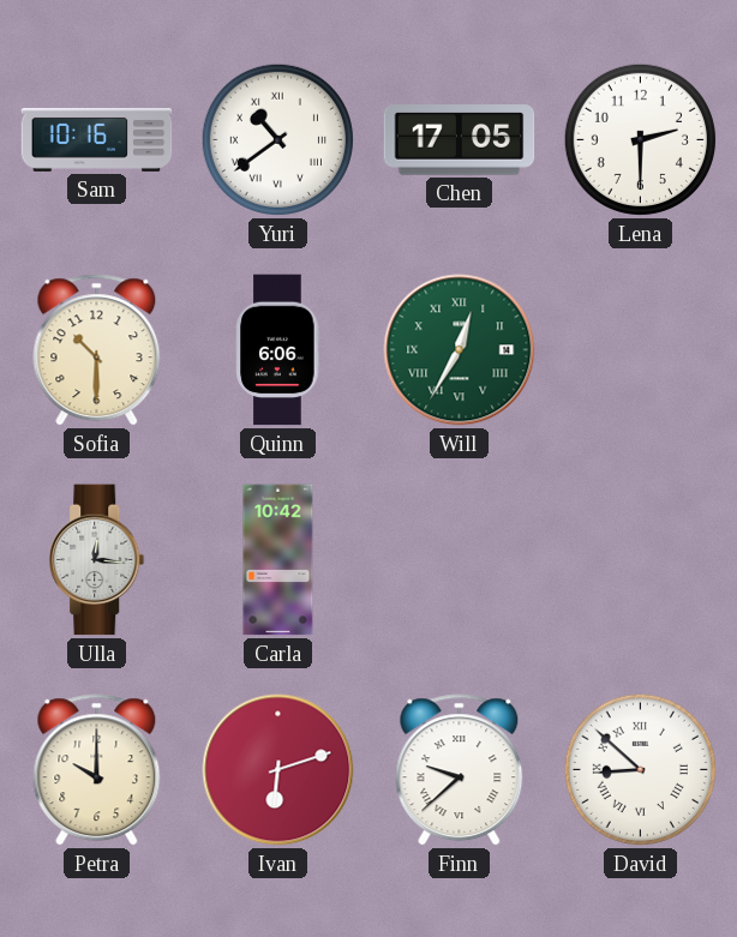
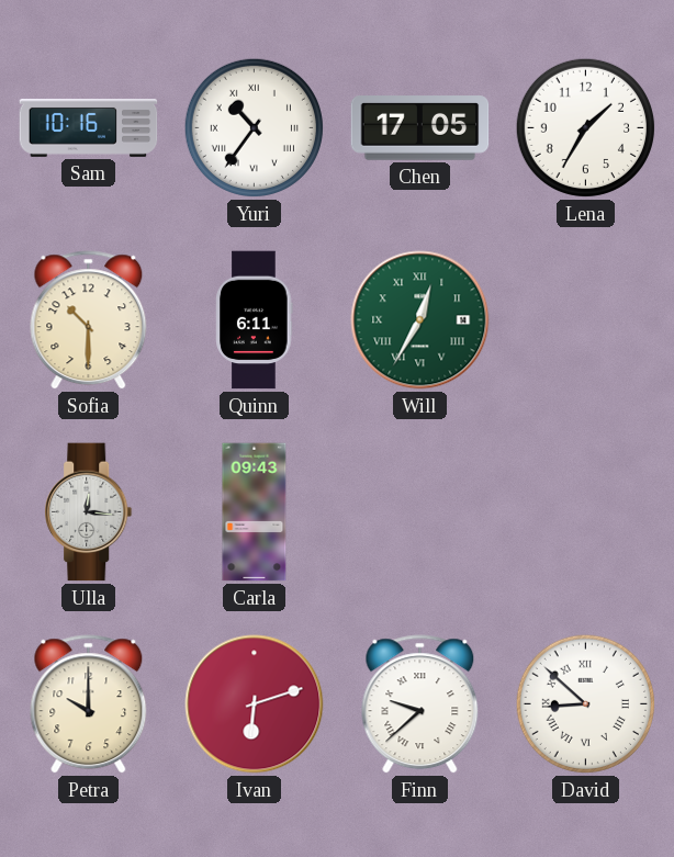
Yuri: 10:39 -> 10:36 (254, 127)
Lena: 2:30 -> 1:35 (585, 127)
Quinn: 6:06 -> 6:11 (255, 320)
Carla: 10:42 -> 09:43 (255, 512)
